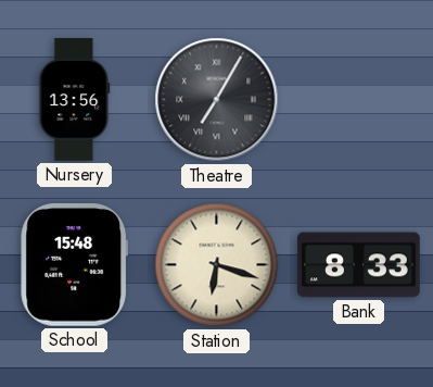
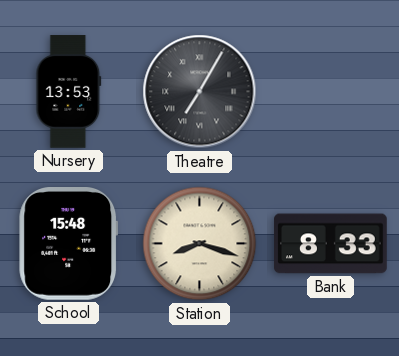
Nursery: 13:56 -> 13:53 (69, 92)
Station: 6:18 -> 8:18 (200, 244)
